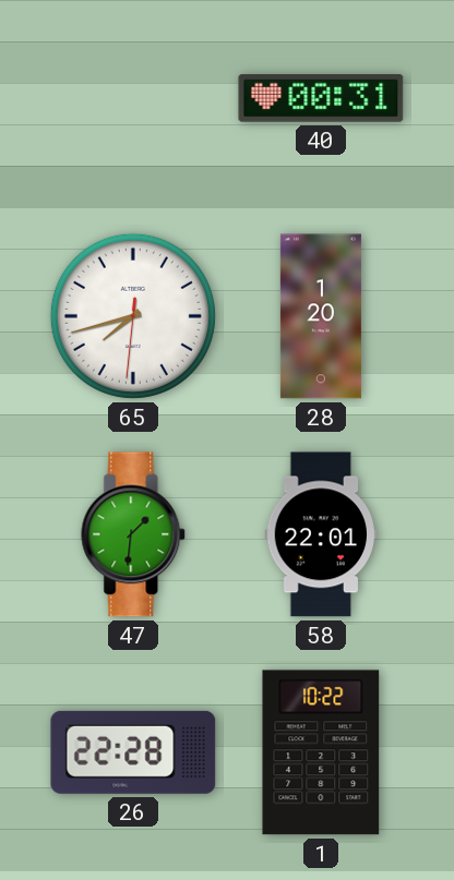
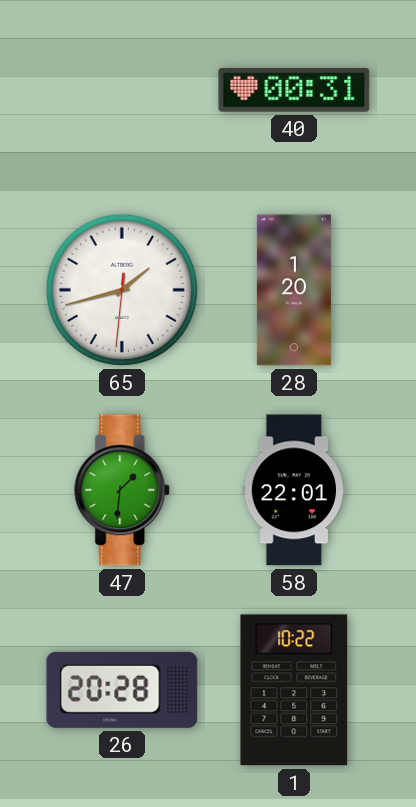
65: 7:42 -> 1:42 (122, 290)
26: 22:28 -> 20:28 (122, 690)
